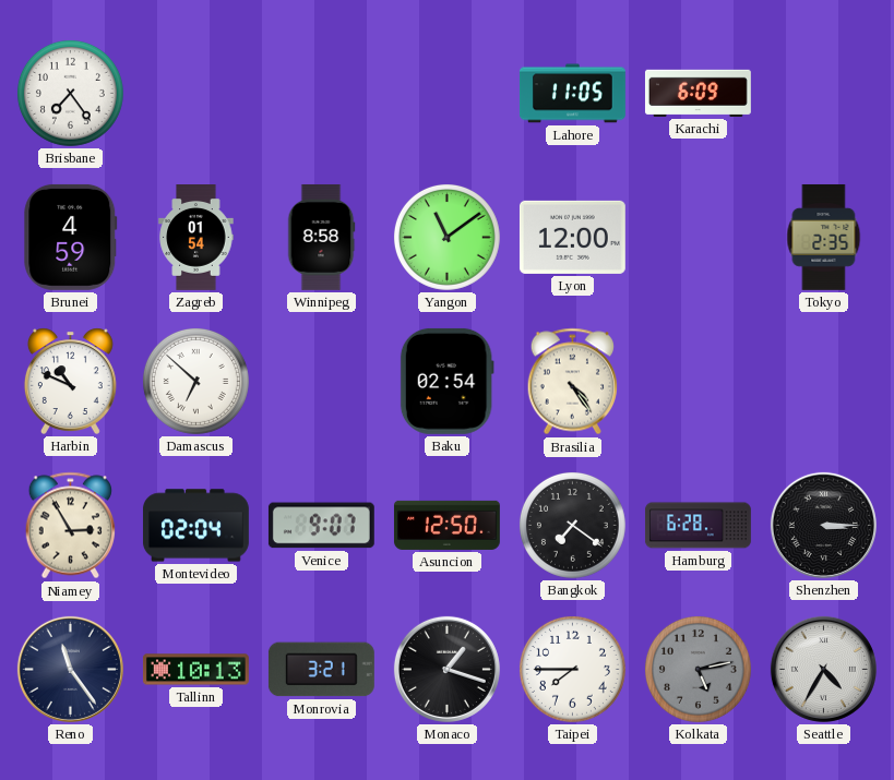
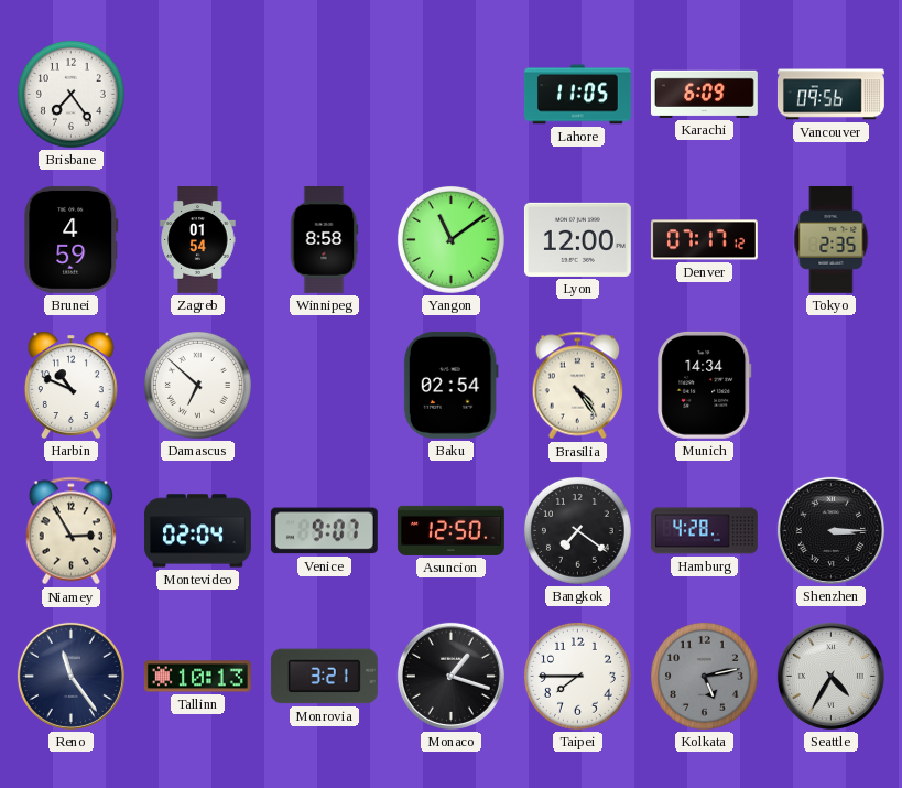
Vancouver: none -> 09:56 (830, 95)
Denver: none -> 07:17 (704, 240)
Munich: none -> 14:34 (705, 385)
Hamburg: 6:28 -> 4:28 (704, 531)
